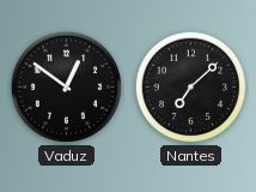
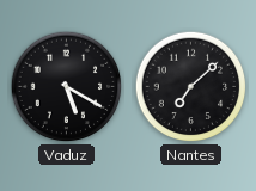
Vaduz: 12:51 -> 5:20 (67, 87)
